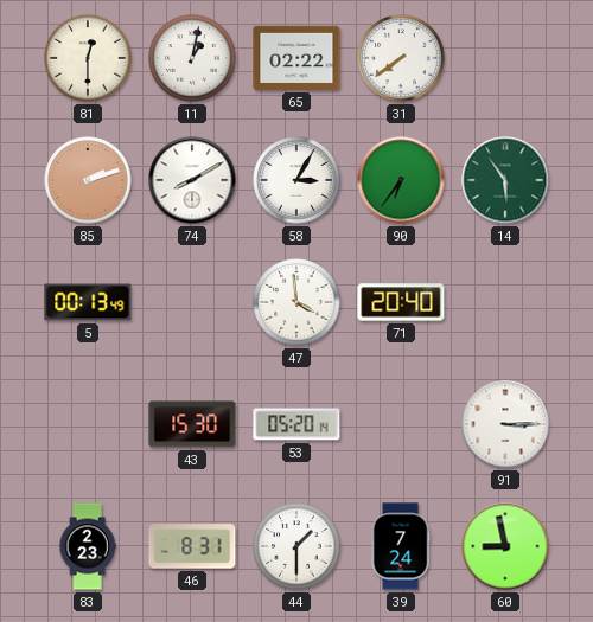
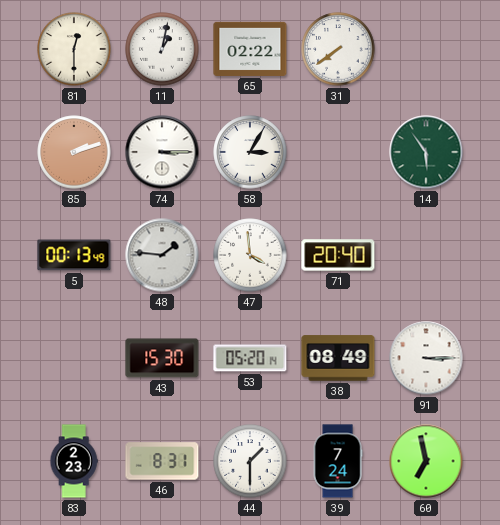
74: 8:10 -> 3:15 (162, 152)
90: 6:36 -> none (401, 180)
48: none -> 1:46 (162, 255)
38: none -> 08:49 (338, 358)
60: 8:58 -> 6:58 (426, 461)
